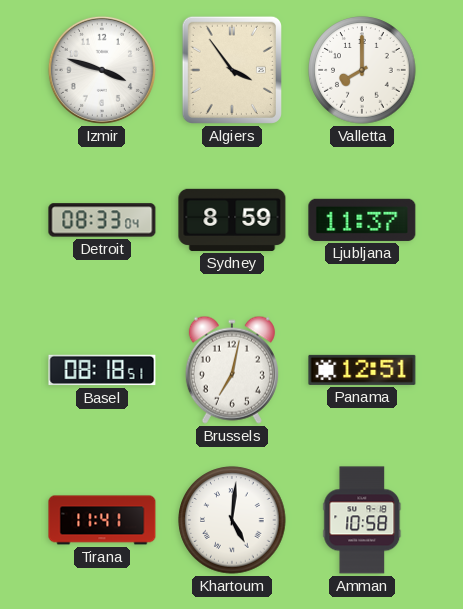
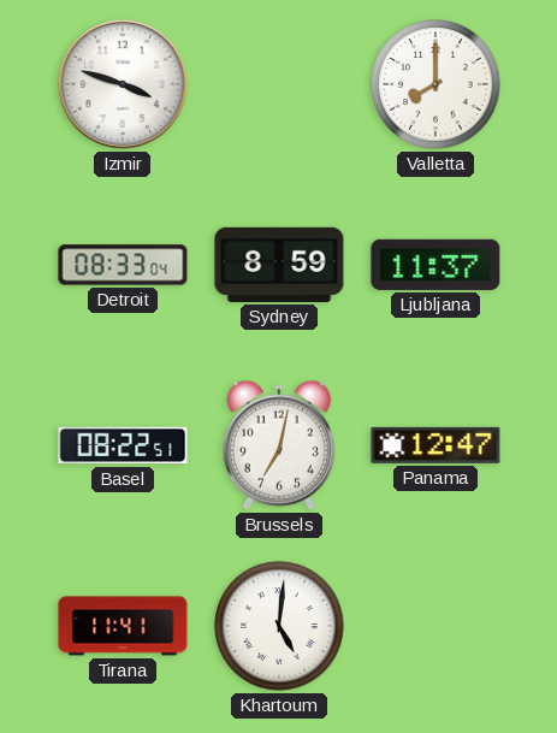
Algiers: 3:54 -> none (232, 70)
Basel: 08:18 -> 08:22 (123, 445)
Panama: 12:51 -> 12:47 (435, 445)
Amman: 10:58 -> none (362, 520)
